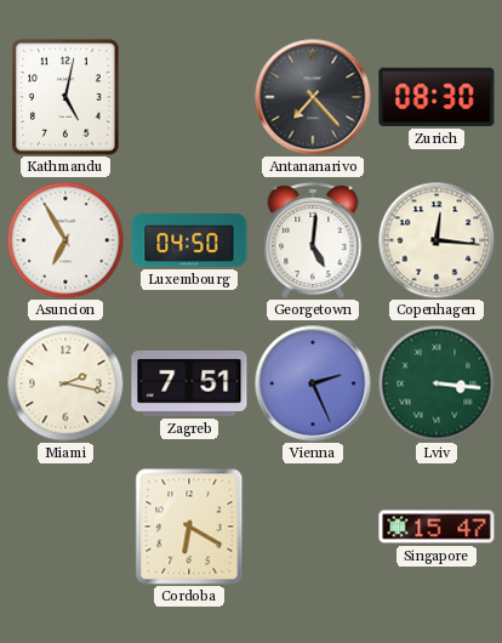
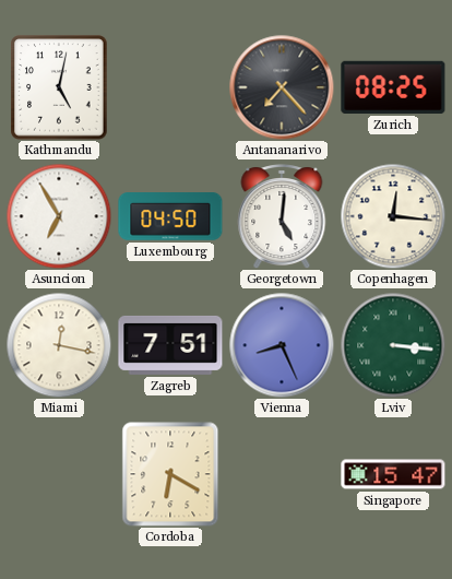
Zurich: 08:30 -> 08:25 (393, 87)
Miami: 2:17 -> 12:17 (59, 345)
Vienna: 2:26 -> 8:26 (282, 345)
